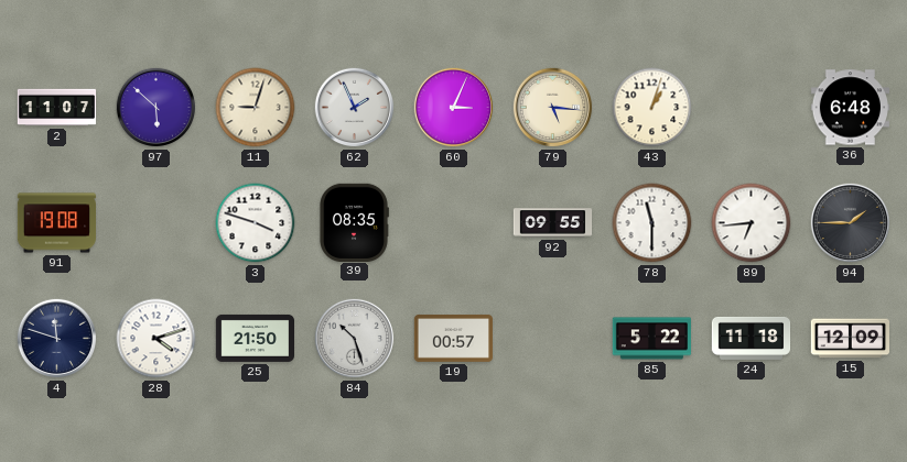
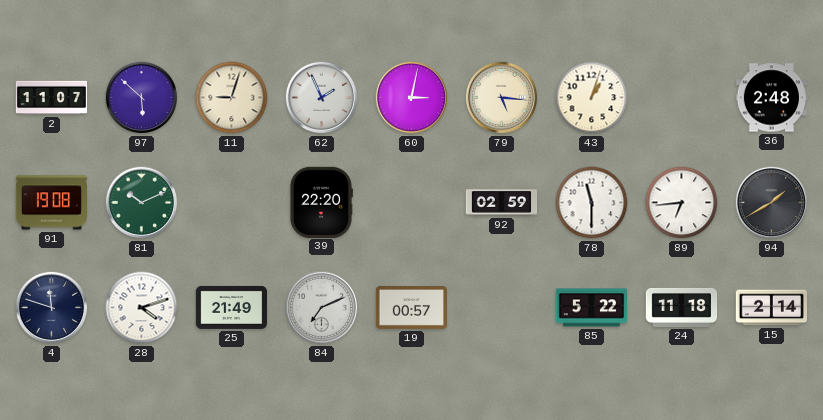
60: 3:04 -> 3:02 (412, 98)
36: 6:48 -> 2:48 (771, 98)
81: none -> 10:11 (142, 203)
3: 3:48 -> none (256, 223)
39: 08:35 -> 22:20 (321, 202)
92: 09:55 -> 02:59 (502, 203)
94: 1:45 -> 1:40 (772, 203)
25: 21:50 -> 21:49 (231, 307)
84: 10:27 -> 7:11 (322, 308)
15: 12:09 -> 2:14 (771, 308)
